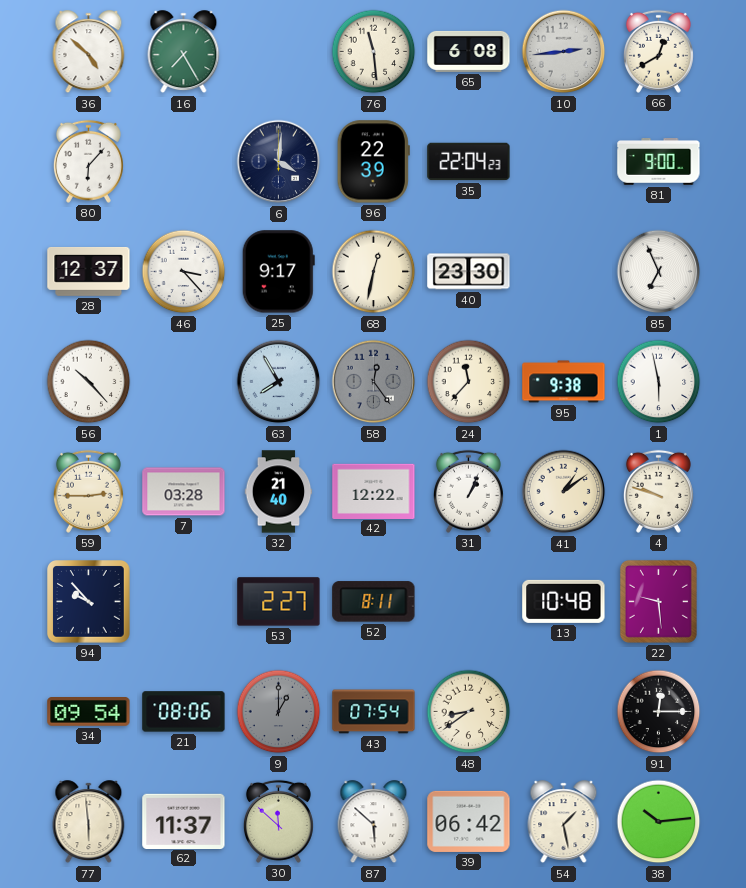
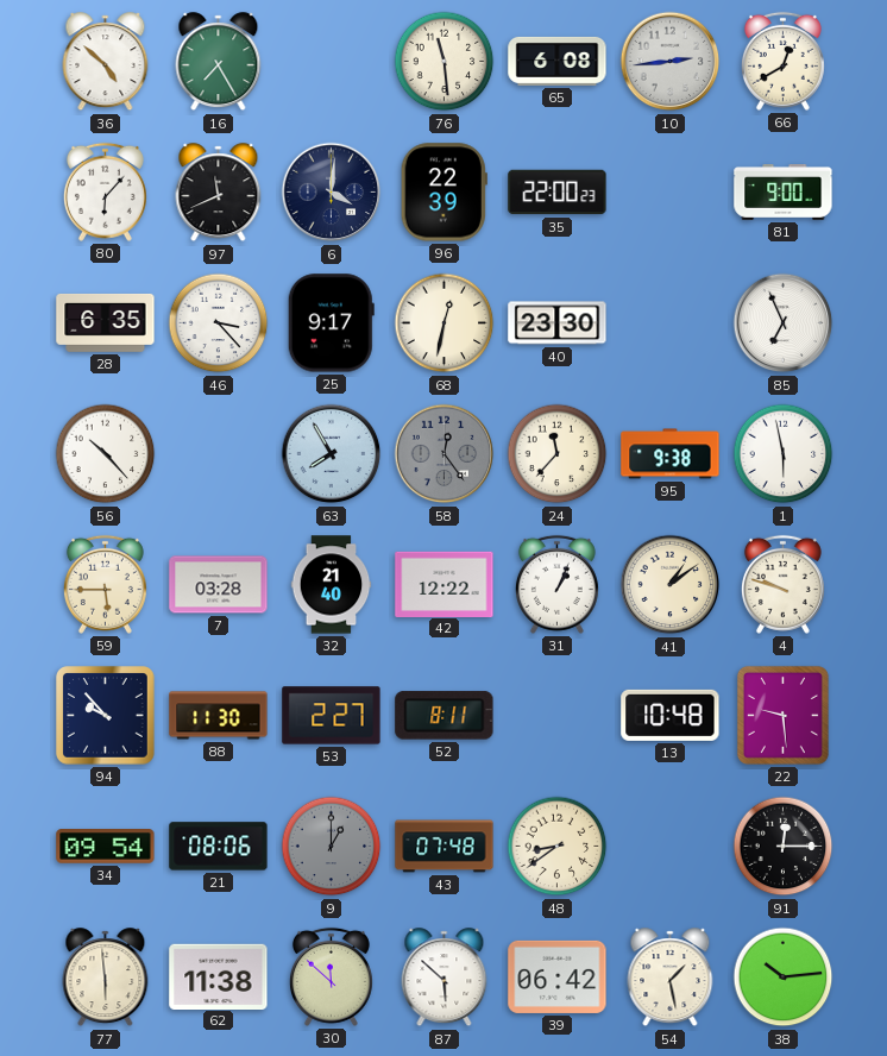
97: none -> 11:41 (219, 193)
35: 22:04 -> 22:00 (558, 193)
28: 12:37 -> 6:35 (106, 322)
59: 2:45 -> 5:45 (105, 584)
88: none -> 11:30 (219, 716)
43: 07:54 -> 07:48 (445, 847)
62: 11:37 -> 11:38 (219, 976)
